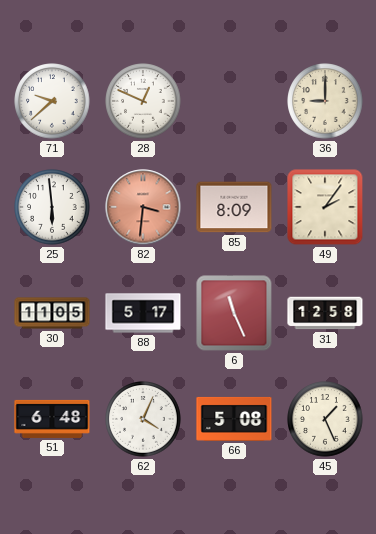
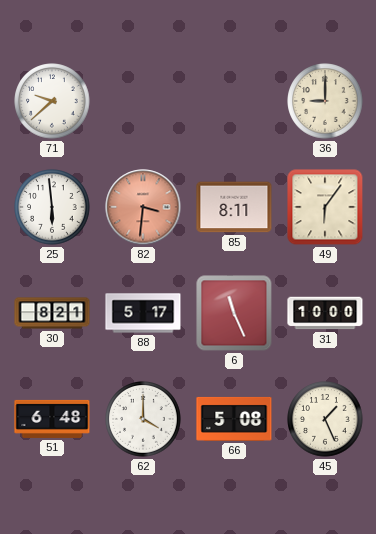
28: 12:49 -> none (143, 101)
85: 8:09 -> 8:11 (234, 207)
49: 2:06 -> 6:06 (325, 207)
30: 11:05 -> 8:21 (52, 313)
31: 12:58 -> 10:00 (325, 313)
62: 4:04 -> 4:00 (143, 419)
